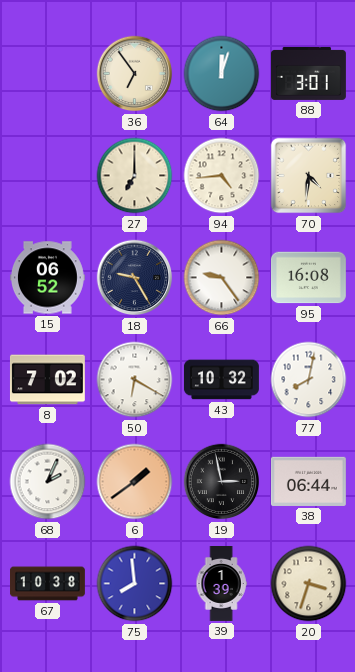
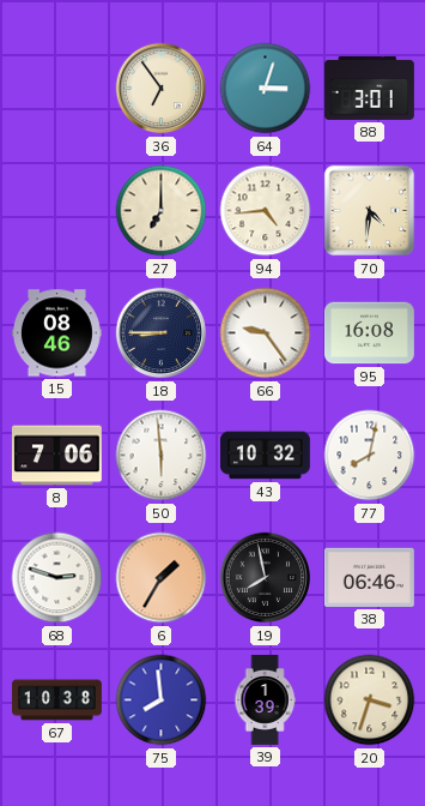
64: 12:03 -> 3:03 (266, 89)
15: 06:52 -> 08:46 (56, 333)
18: 9:25 -> 8:45 (162, 333)
8: 7:02 -> 7:06 (56, 456)
50: 6:20 -> 5:59 (162, 456)
68: 2:04 -> 2:48 (57, 578)
6: 1:39 -> 1:35 (162, 578)
19: 2:58 -> 7:58 (266, 578)
38: 06:44 -> 06:46 (369, 577)
